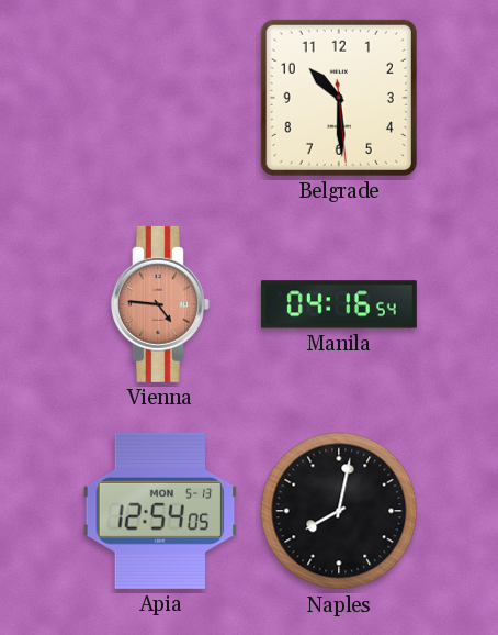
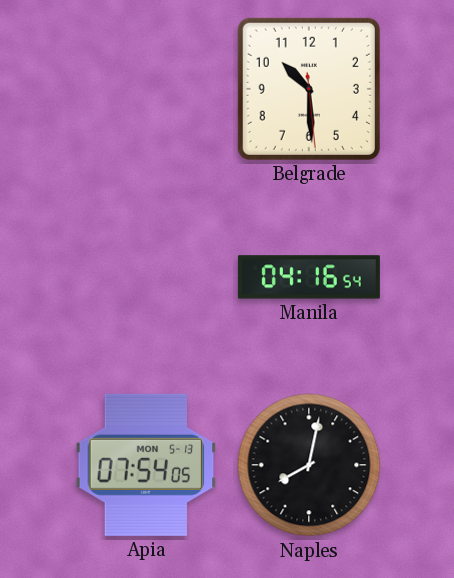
Vienna: 4:46 -> none (160, 304)
Apia: 12:54 -> 07:54 (146, 465)
